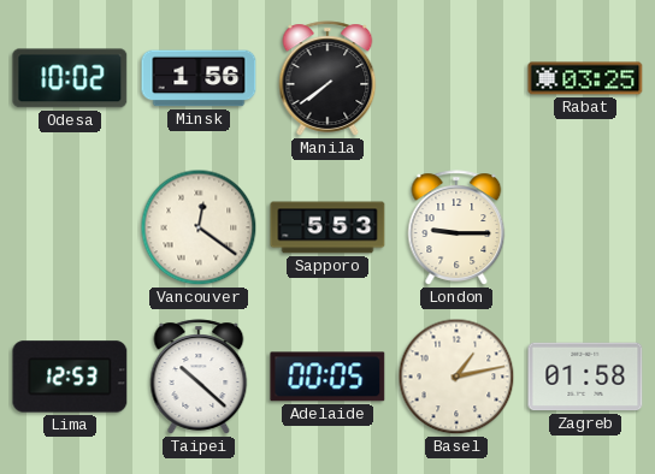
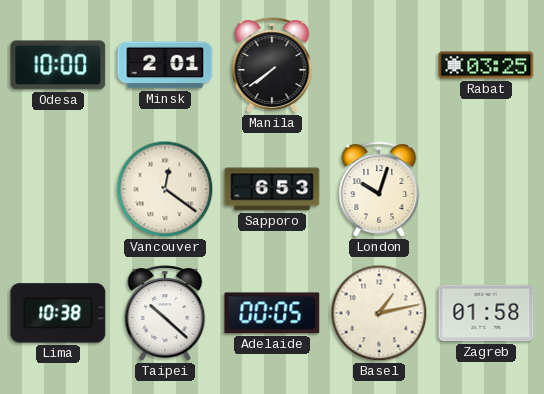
Odesa: 10:02 -> 10:00 (58, 65)
Minsk: 1:56 -> 2:01 (165, 65)
Sapporo: 5:53 -> 6:53 (272, 189)
London: 9:15 -> 10:03 (379, 189)
Lima: 12:53 -> 10:38 (58, 313)
